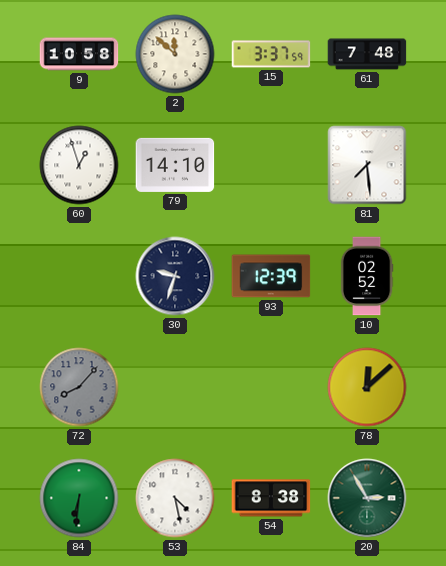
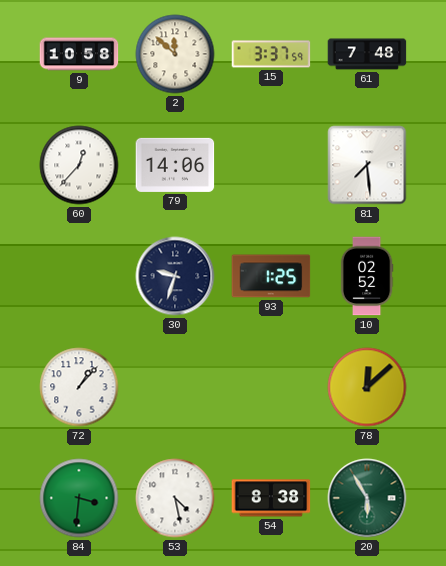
60: 12:57 -> 12:37 (79, 165)
79: 14:10 -> 14:06 (175, 165)
93: 12:39 -> 1:25 (271, 276)
72: 8:07 -> 1:07 (79, 387)
72 dial: grey -> white (79, 387)
84: 6:31 -> 3:31 (79, 498)
20: 2:55 -> 5:55 (367, 498)
